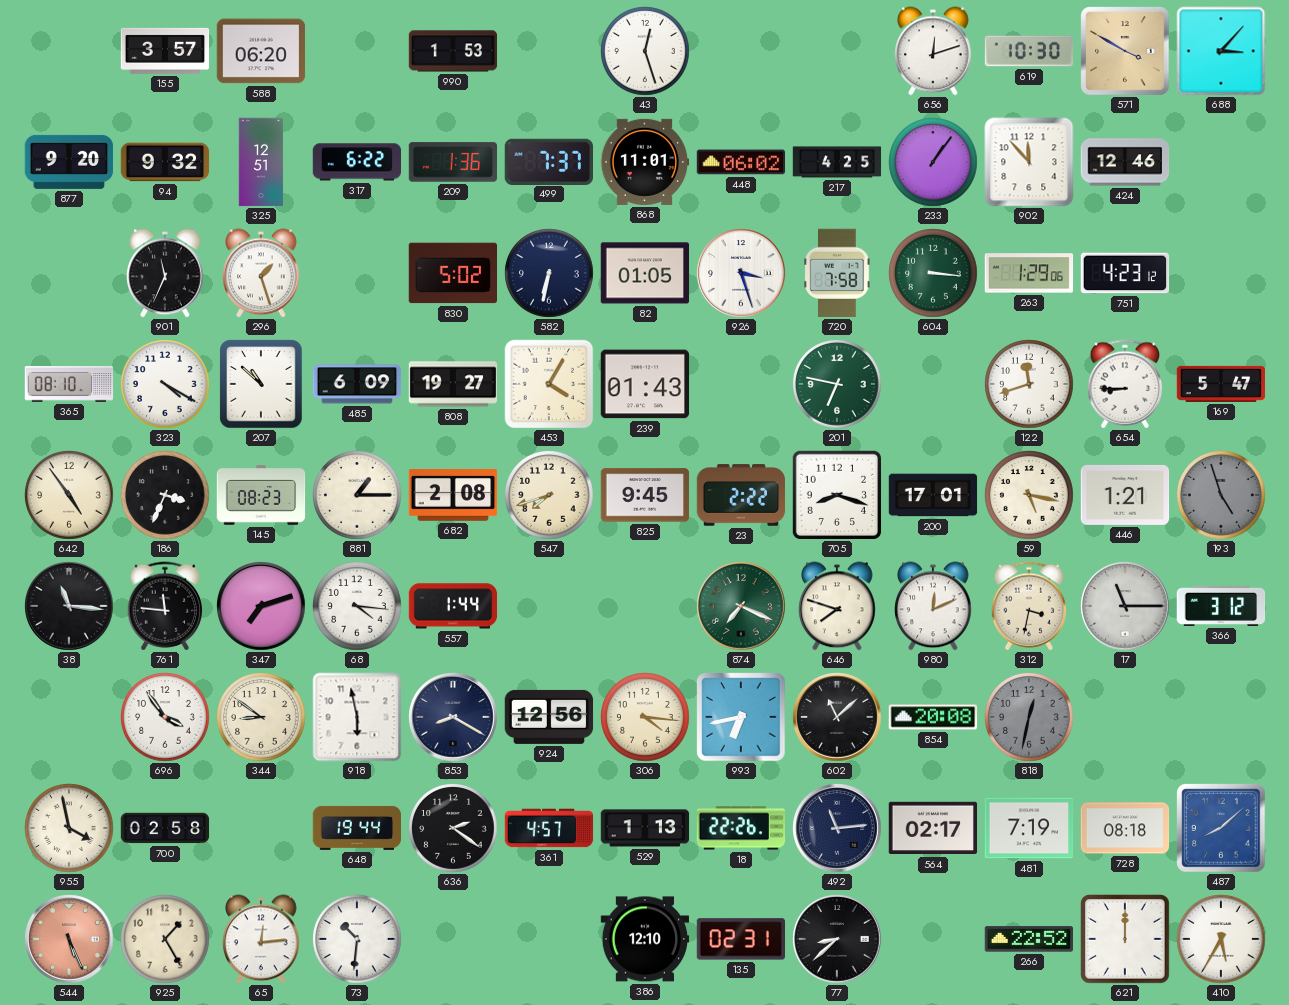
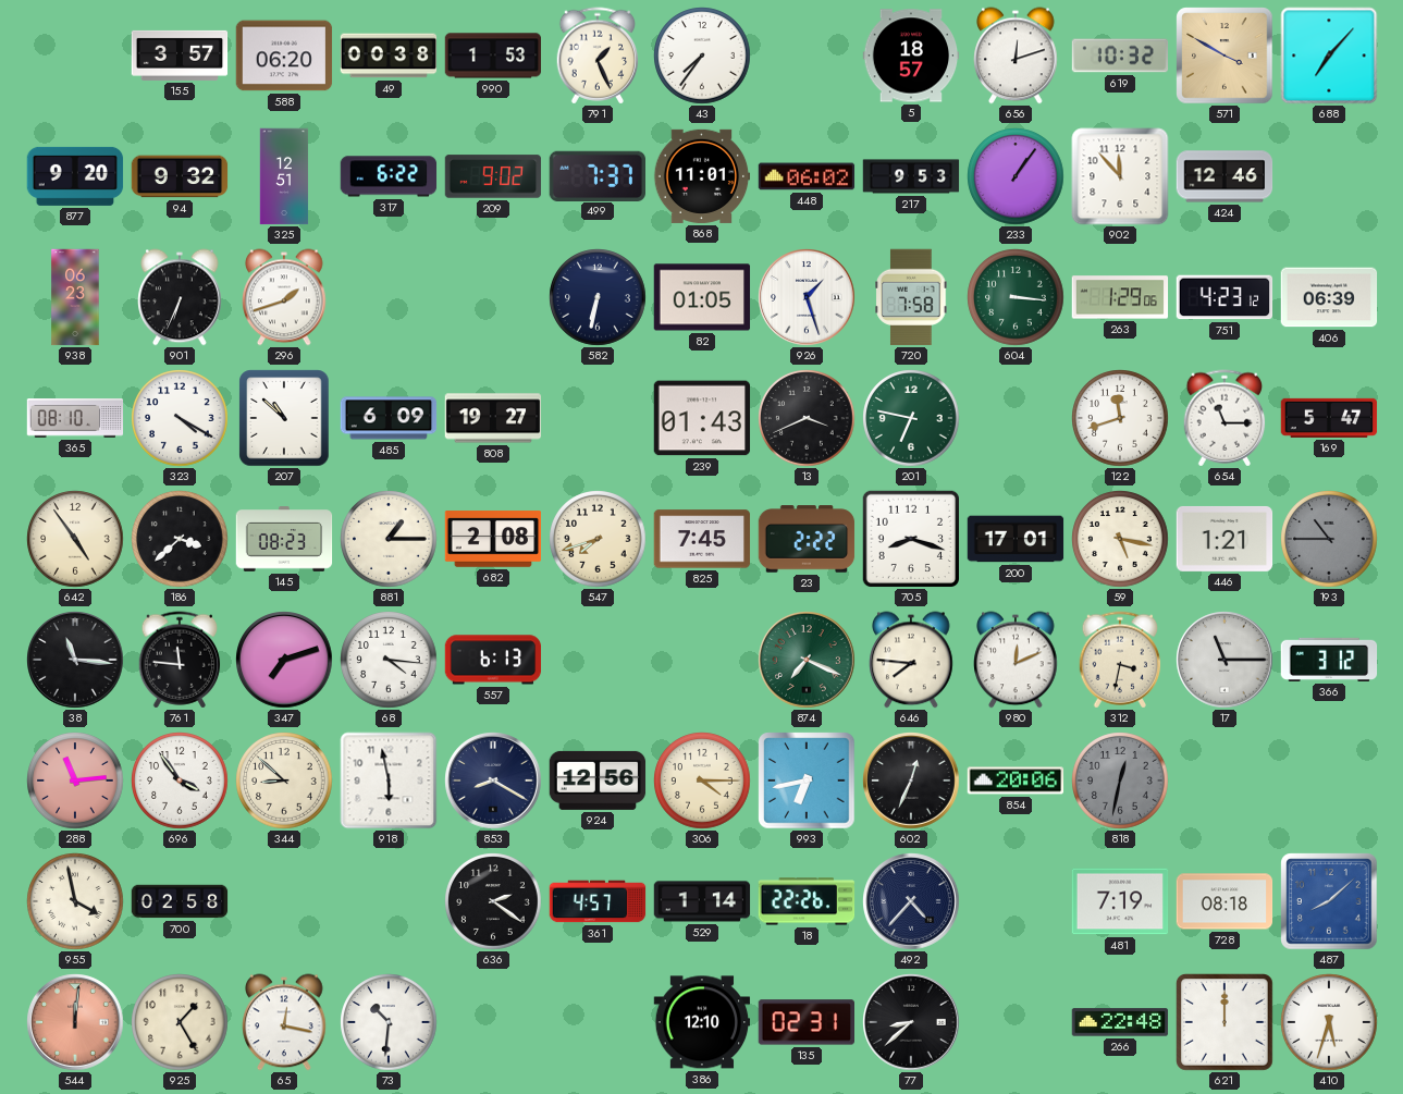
49: none -> 00:38 (389, 56)
791: none -> 1:26 (598, 56)
43: 12:27 -> 7:36 (702, 56)
5: none -> 18:57 (911, 56)
619: 10:30 -> 10:32 (1120, 56)
688: 3:07 -> 7:07 (1329, 56)
209: 1:36 -> 9:02 (493, 176)
217: 4:25 -> 9:53 (911, 176)
938: none -> 06:23 (75, 297)
901: 11:34 -> 6:34 (180, 297)
296: 1:27 -> 1:42 (284, 297)
830: 5:02 -> none (453, 273)
926: 3:27 -> 1:27 (807, 297)
406: none -> 06:39 (1329, 297)
453: 4:05 -> none (549, 384)
13: none -> 3:41 (807, 418)
654: 8:45 -> 11:15 (1224, 418)
186: 3:34 -> 3:38 (180, 539)
825: 9:45 -> 7:45 (702, 539)
193: 4:57 -> 10:45 (1329, 539)
557: 1:44 -> 6:13 (493, 660)
646: 7:48 -> 7:46 (911, 660)
288: none -> 11:14 (75, 780)
344: 8:51 -> 8:52 (284, 780)
306: 4:16 -> 4:15 (702, 780)
602: 11:08 -> 12:34 (911, 780)
854: 20:08 -> 20:06 (1016, 780)
648: 19:44 -> none (357, 828)
529: 1:13 -> 1:14 (702, 901)
492: 11:14 -> 4:37 (911, 901)
564: 02:17 -> none (933, 828)
544: 5:26 -> 12:01 (75, 1022)
65: 12:14 -> 12:17 (284, 1022)
266: 22:52 -> 22:48 (1120, 1022)
410: 5:35 -> 5:33 (1329, 1022)
